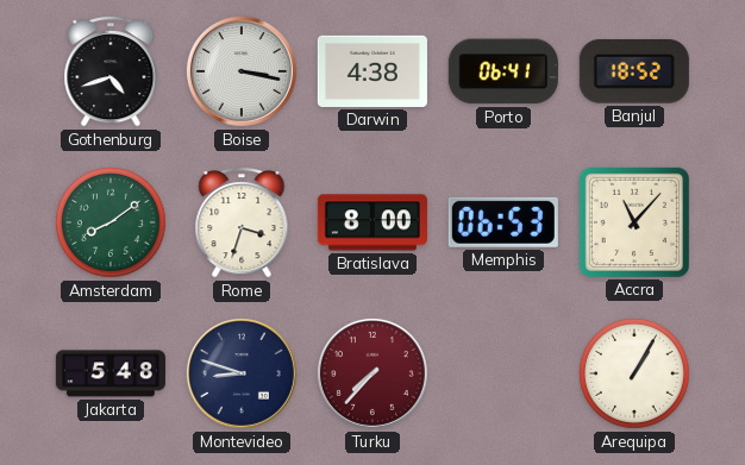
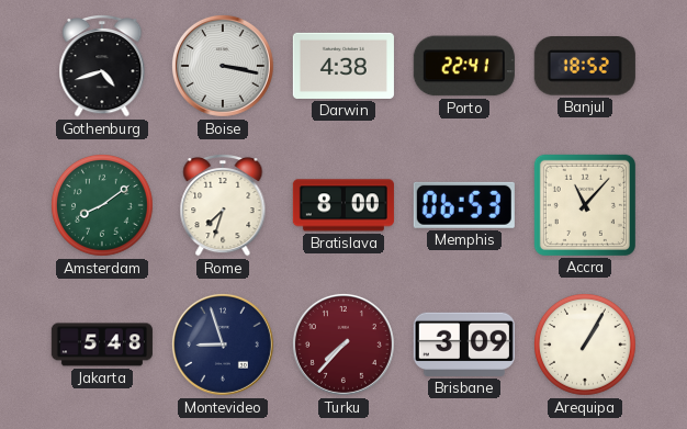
Porto: 06:41 -> 22:41 (464, 66)
Rome: 3:33 -> 7:33 (223, 205)
Montevideo: 8:48 -> 8:57 (223, 345)
Brisbane: none -> 3:09 (464, 345)
